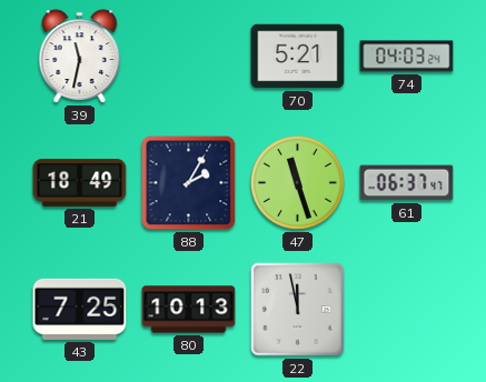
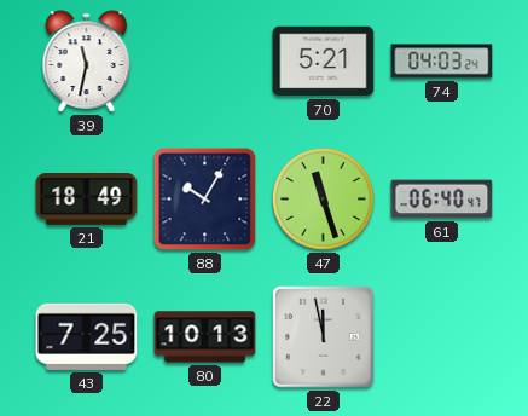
88: 2:05 -> 10:05 (205, 200)
61: 06:37 -> 06:40 (442, 200)
